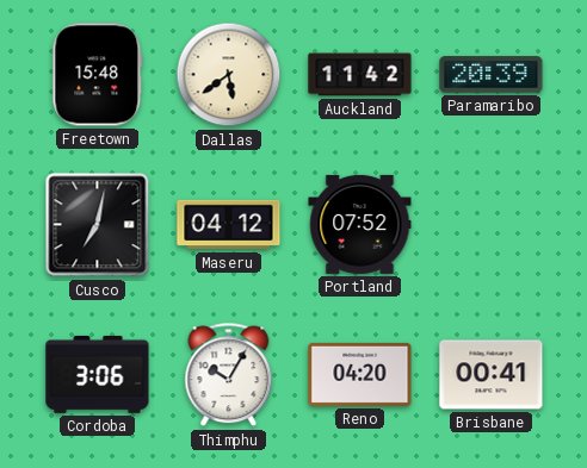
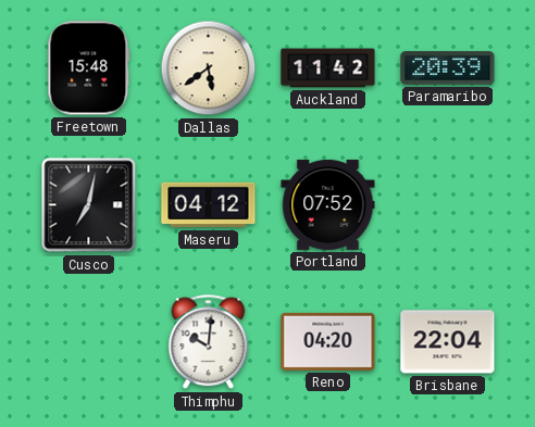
Cordoba: 3:06 -> none (98, 374)
Thimphu: 10:05 -> 10:01 (209, 342)
Brisbane: 00:41 -> 22:04 (448, 342)
